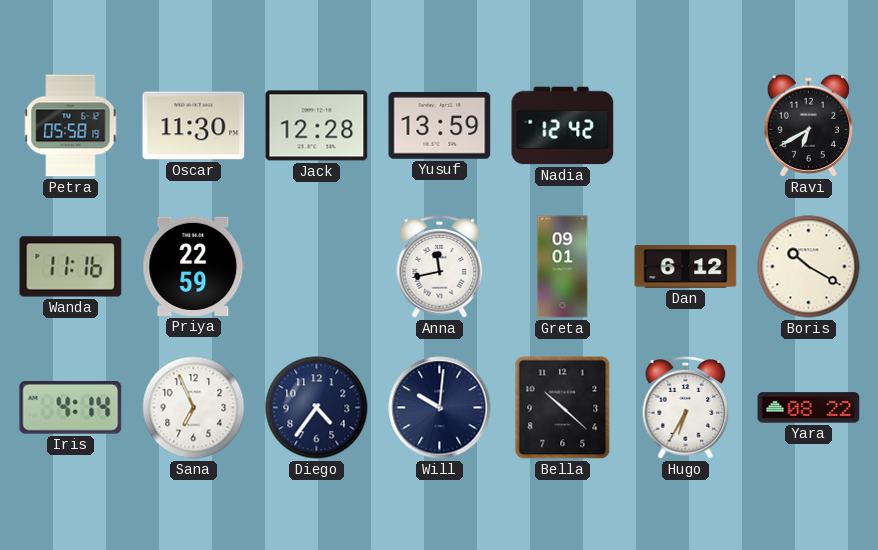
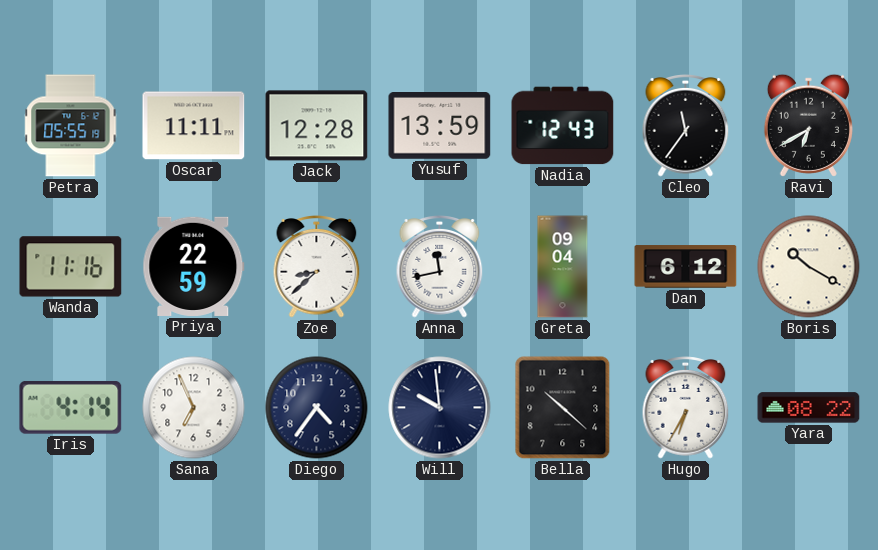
Petra: 05:58 -> 05:55 (71, 126)
Oscar: 11:30 -> 11:11 (194, 126)
Nadia: 12:42 -> 12:43 (563, 126)
Cleo: none -> 11:36 (686, 126)
Zoe: none -> 8:38 (317, 267)
Greta: 09:01 -> 09:04 (563, 267)
Will: 10:01 -> 9:59 (440, 408)
